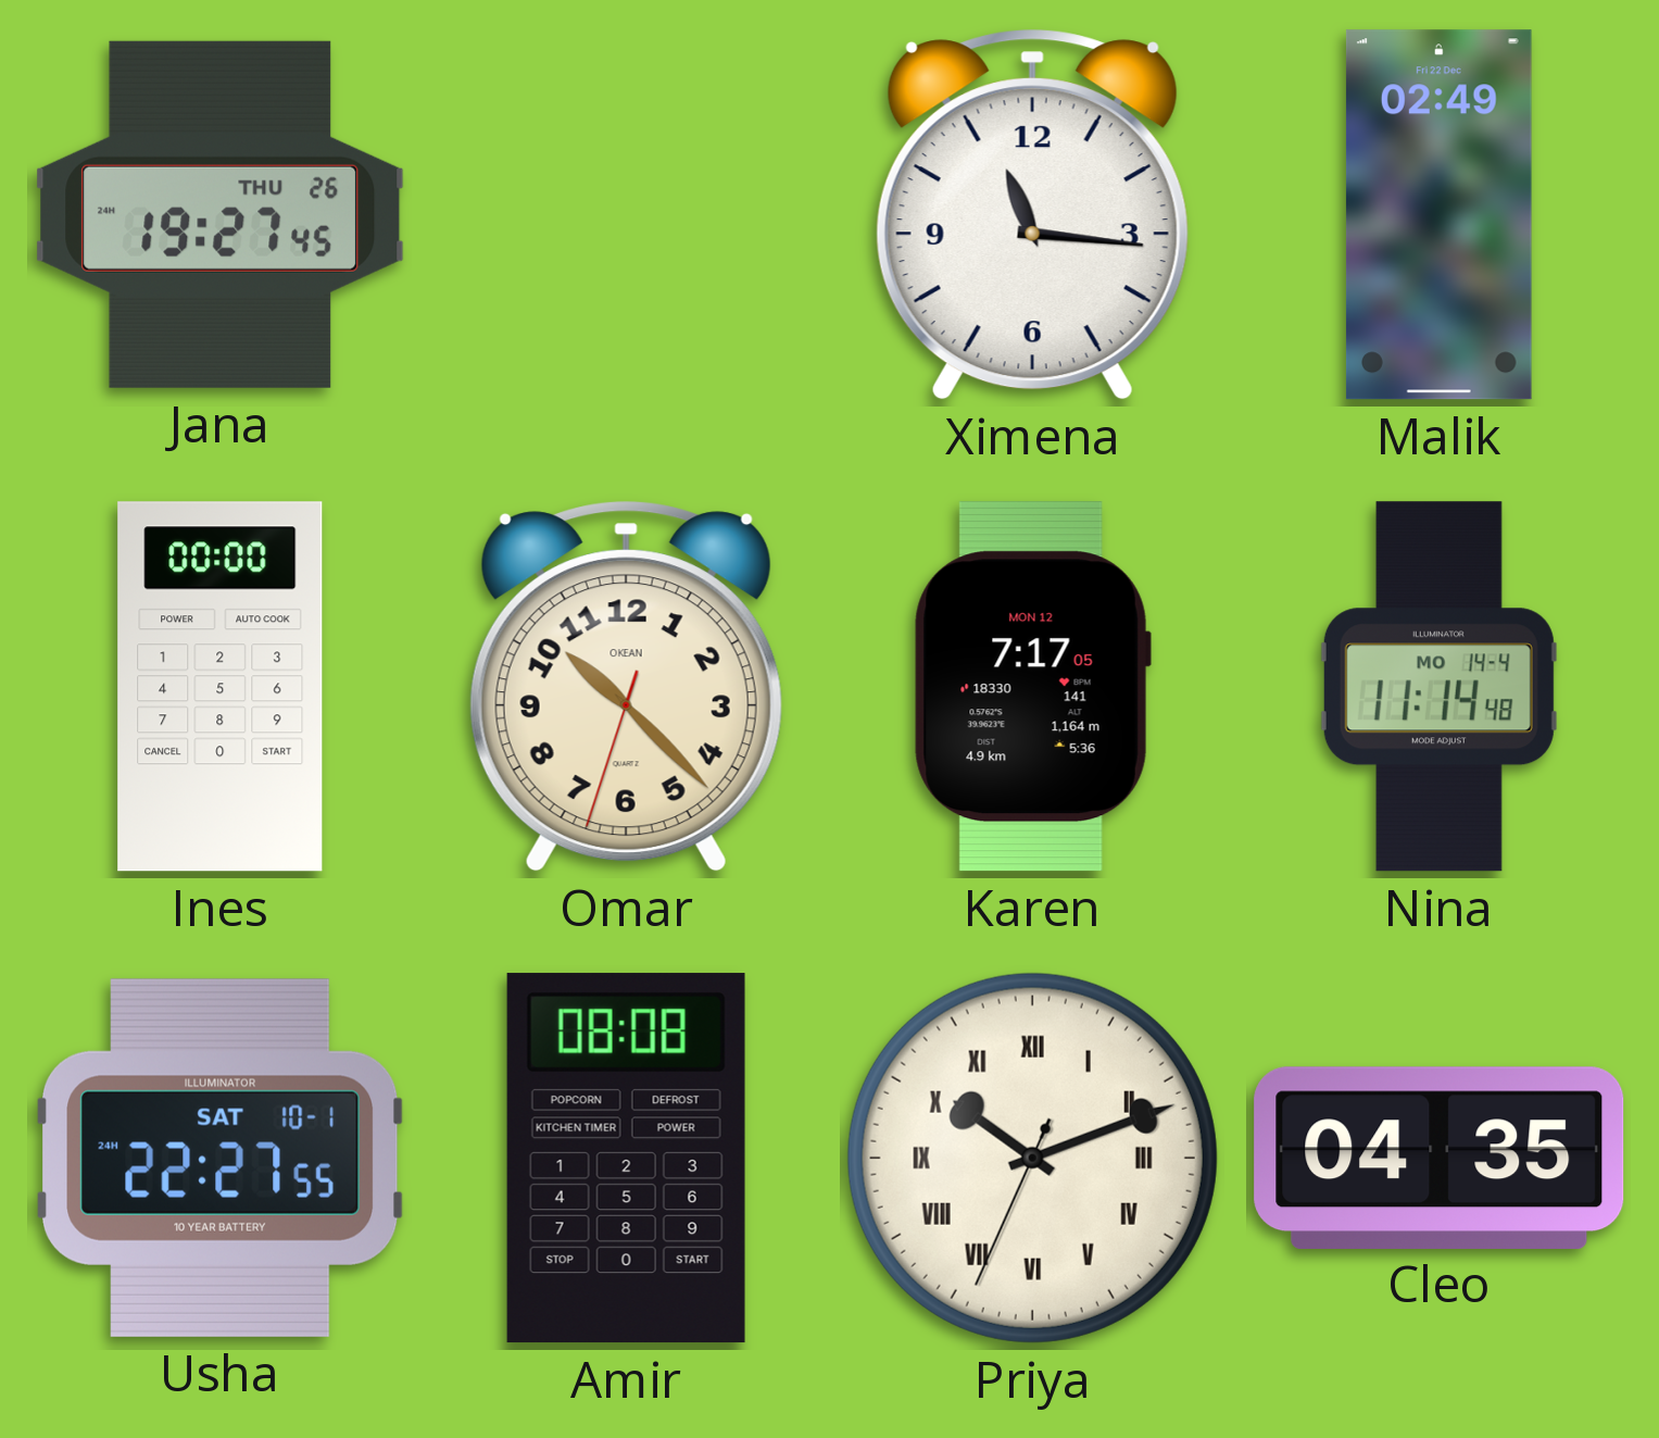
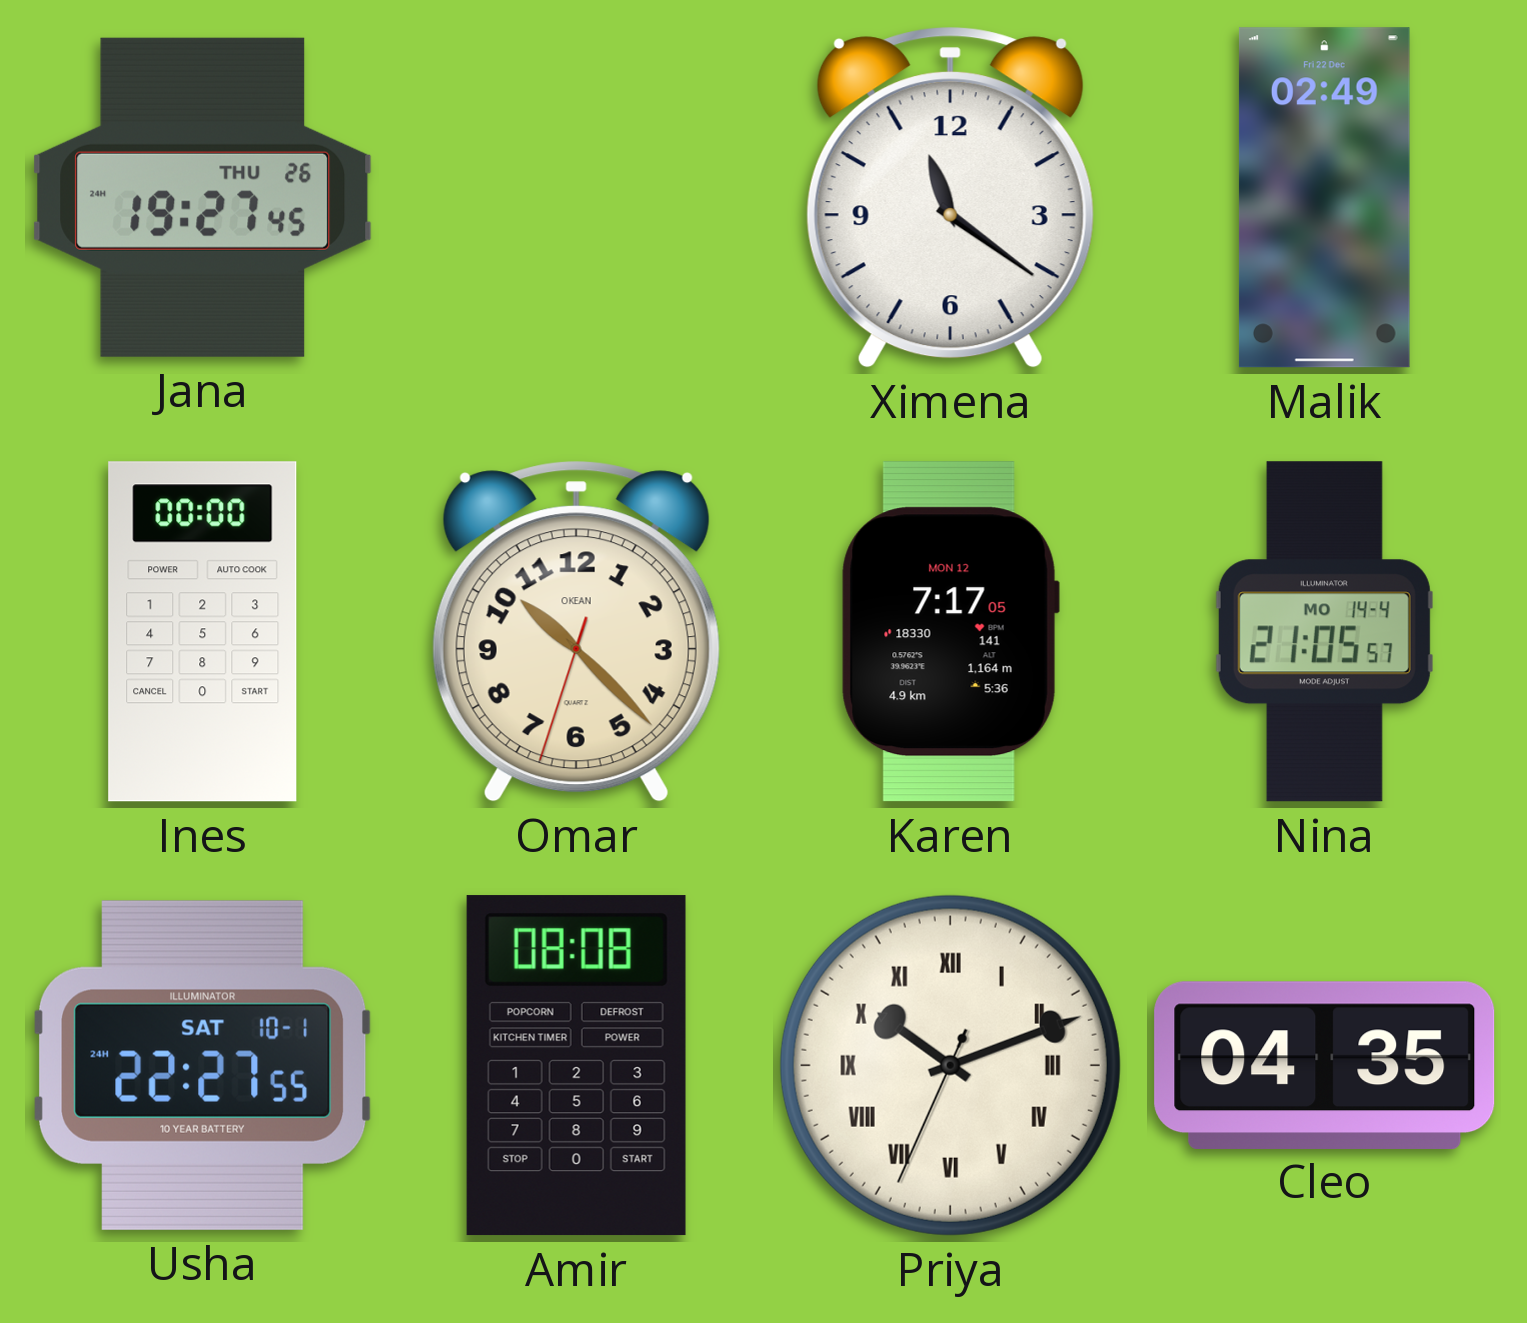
Ximena: 11:16 -> 11:21 (950, 197)
Nina: 11:14 -> 21:05 (1324, 632)
